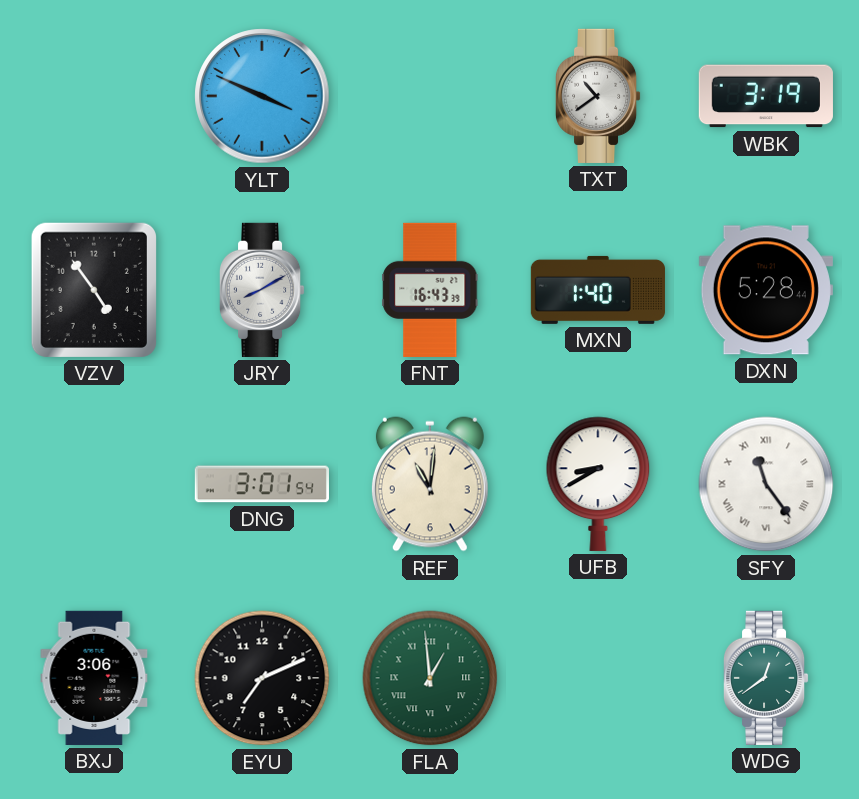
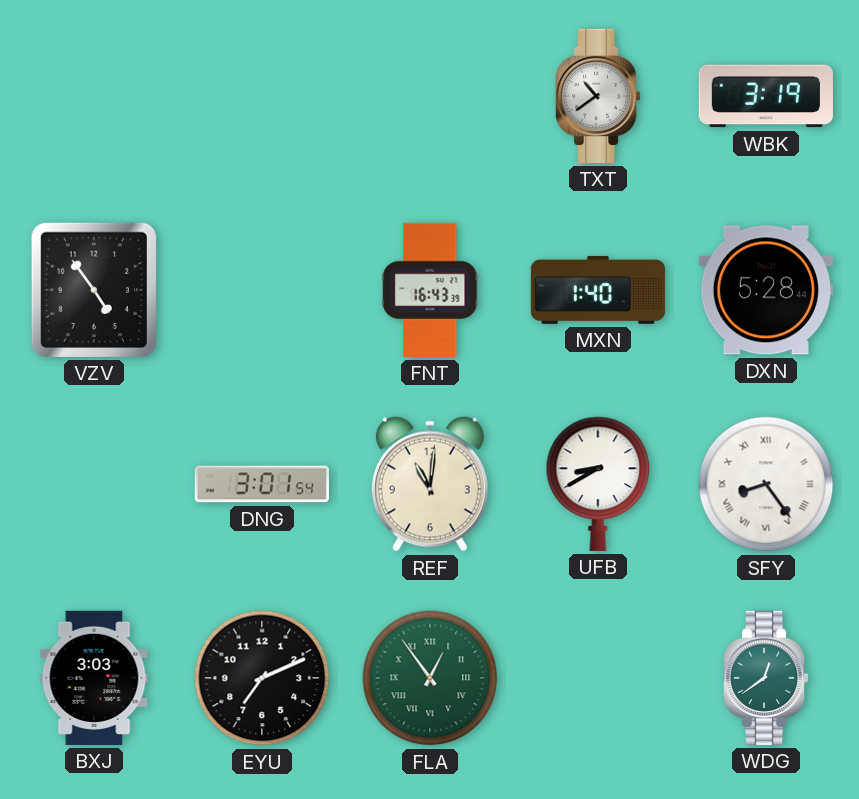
YLT: 3:49 -> none (262, 96)
JRY: 8:10 -> none (262, 290)
SFY: 11:24 -> 8:24 (766, 484)
BXJ: 3:06 -> 3:03 (94, 678)
FLA: 12:59 -> 12:54 (430, 678)
